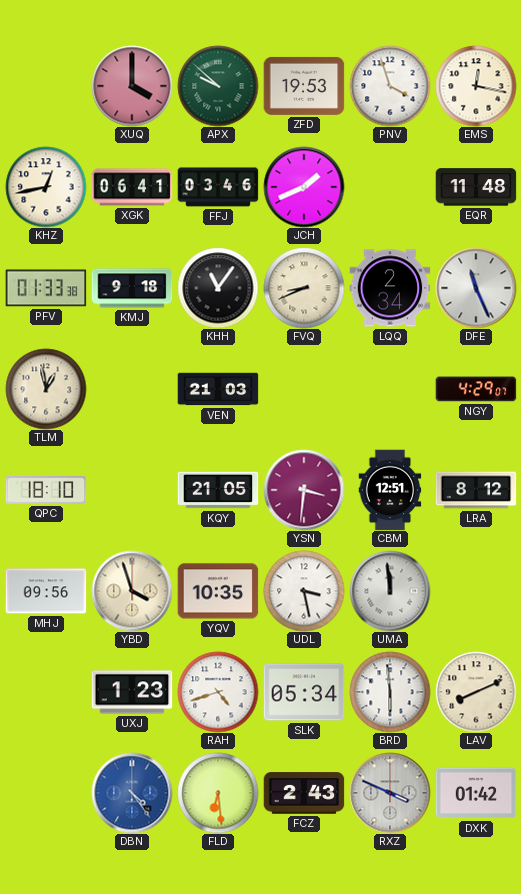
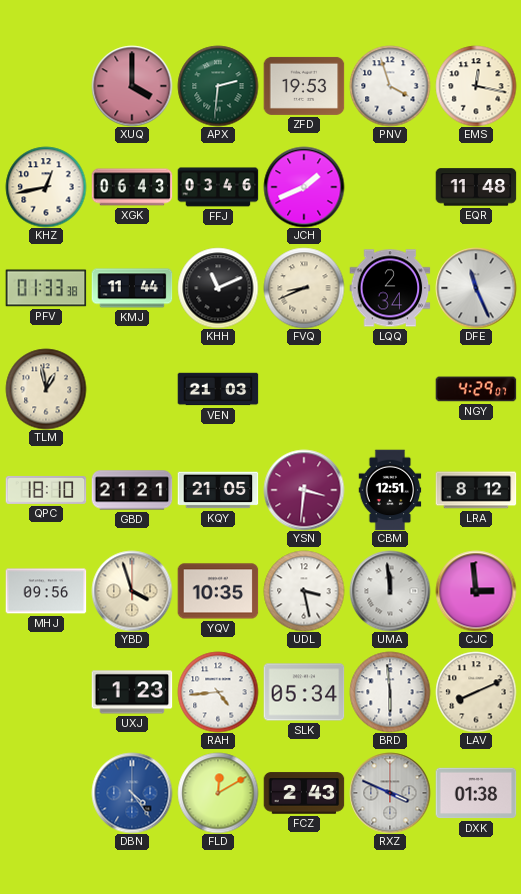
APX: 9:52 -> 2:31 (218, 86)
XGK: 06:41 -> 06:43 (132, 187)
KMJ: 9:18 -> 11:44 (132, 288)
KHH: 11:06 -> 11:11 (218, 288)
GBD: none -> 21:21 (132, 490)
CJC: none -> 2:59 (476, 591)
RAH: 4:42 -> 4:44 (218, 692)
FLD: 6:29 -> 12:10 (218, 793)
DXK: 01:42 -> 01:38 (476, 793)
